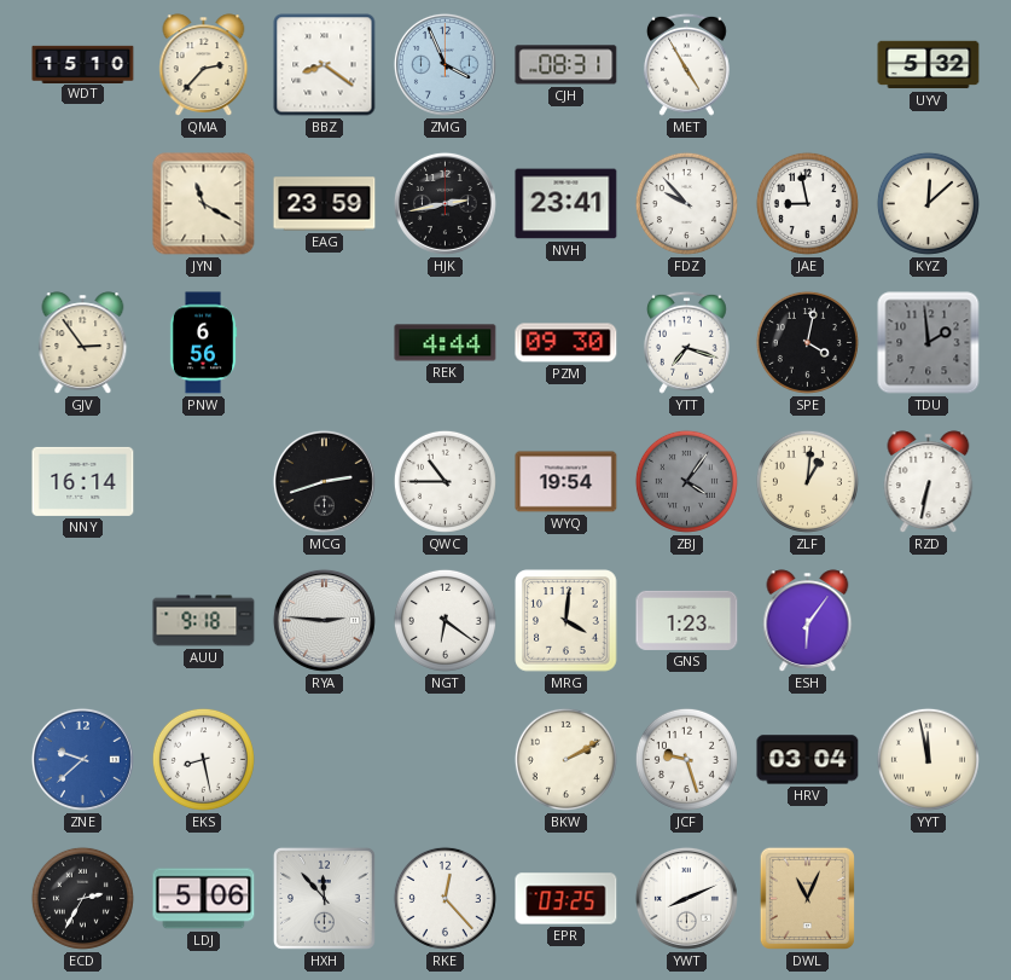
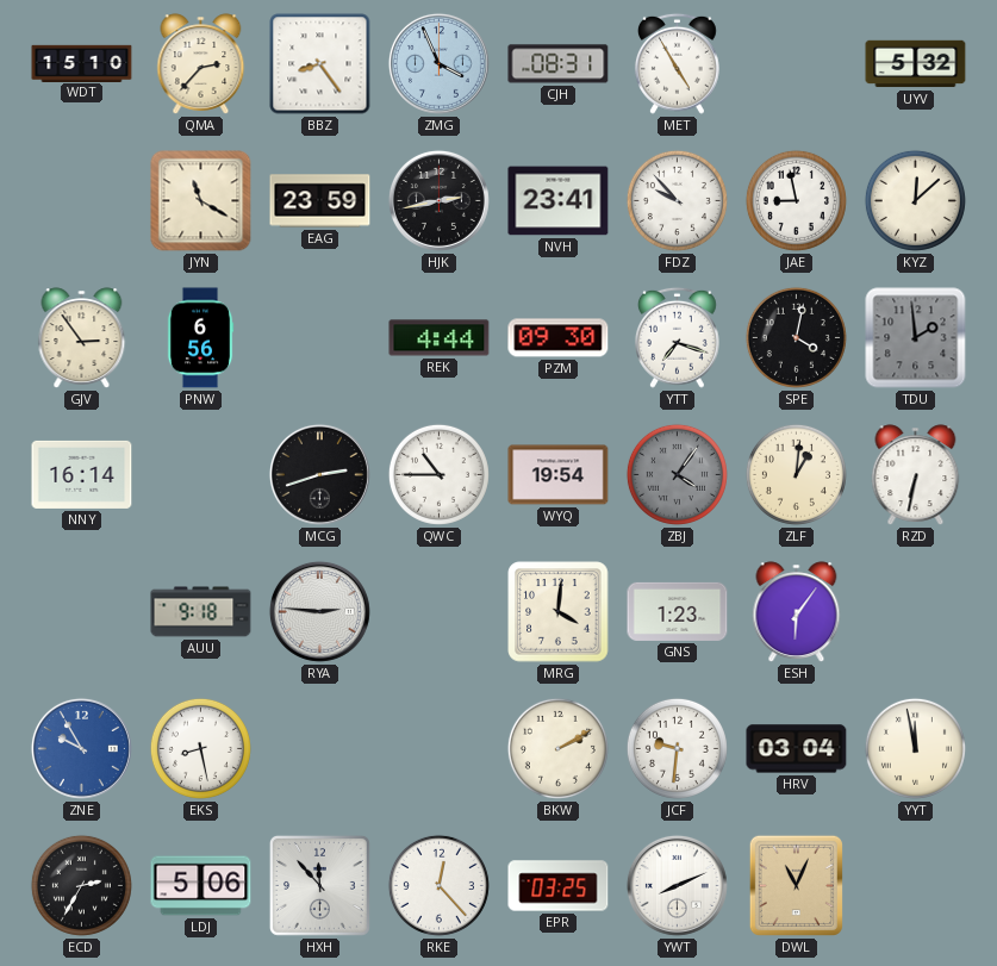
BBZ: 8:21 -> 8:24 (320, 64)
NGT: 6:21 -> none (445, 620)
ZNE: 9:38 -> 9:55 (81, 748)
JCF: 9:27 -> 9:31 (677, 748)
